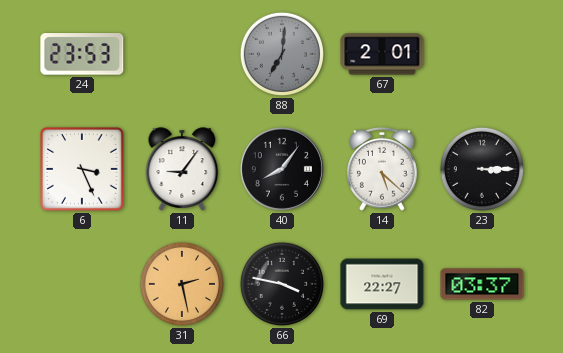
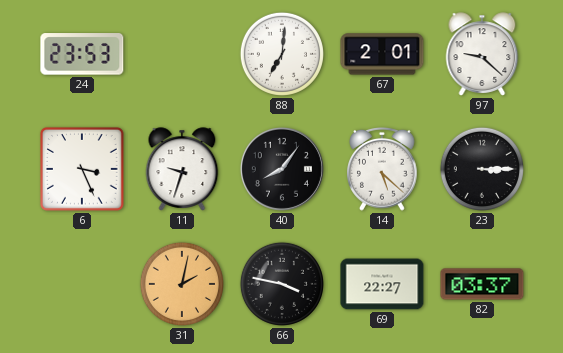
88 dial: grey -> white (282, 54)
97: none -> 9:22 (482, 54)
11: 9:06 -> 9:33 (182, 169)
31: 2:28 -> 2:02 (182, 284)
